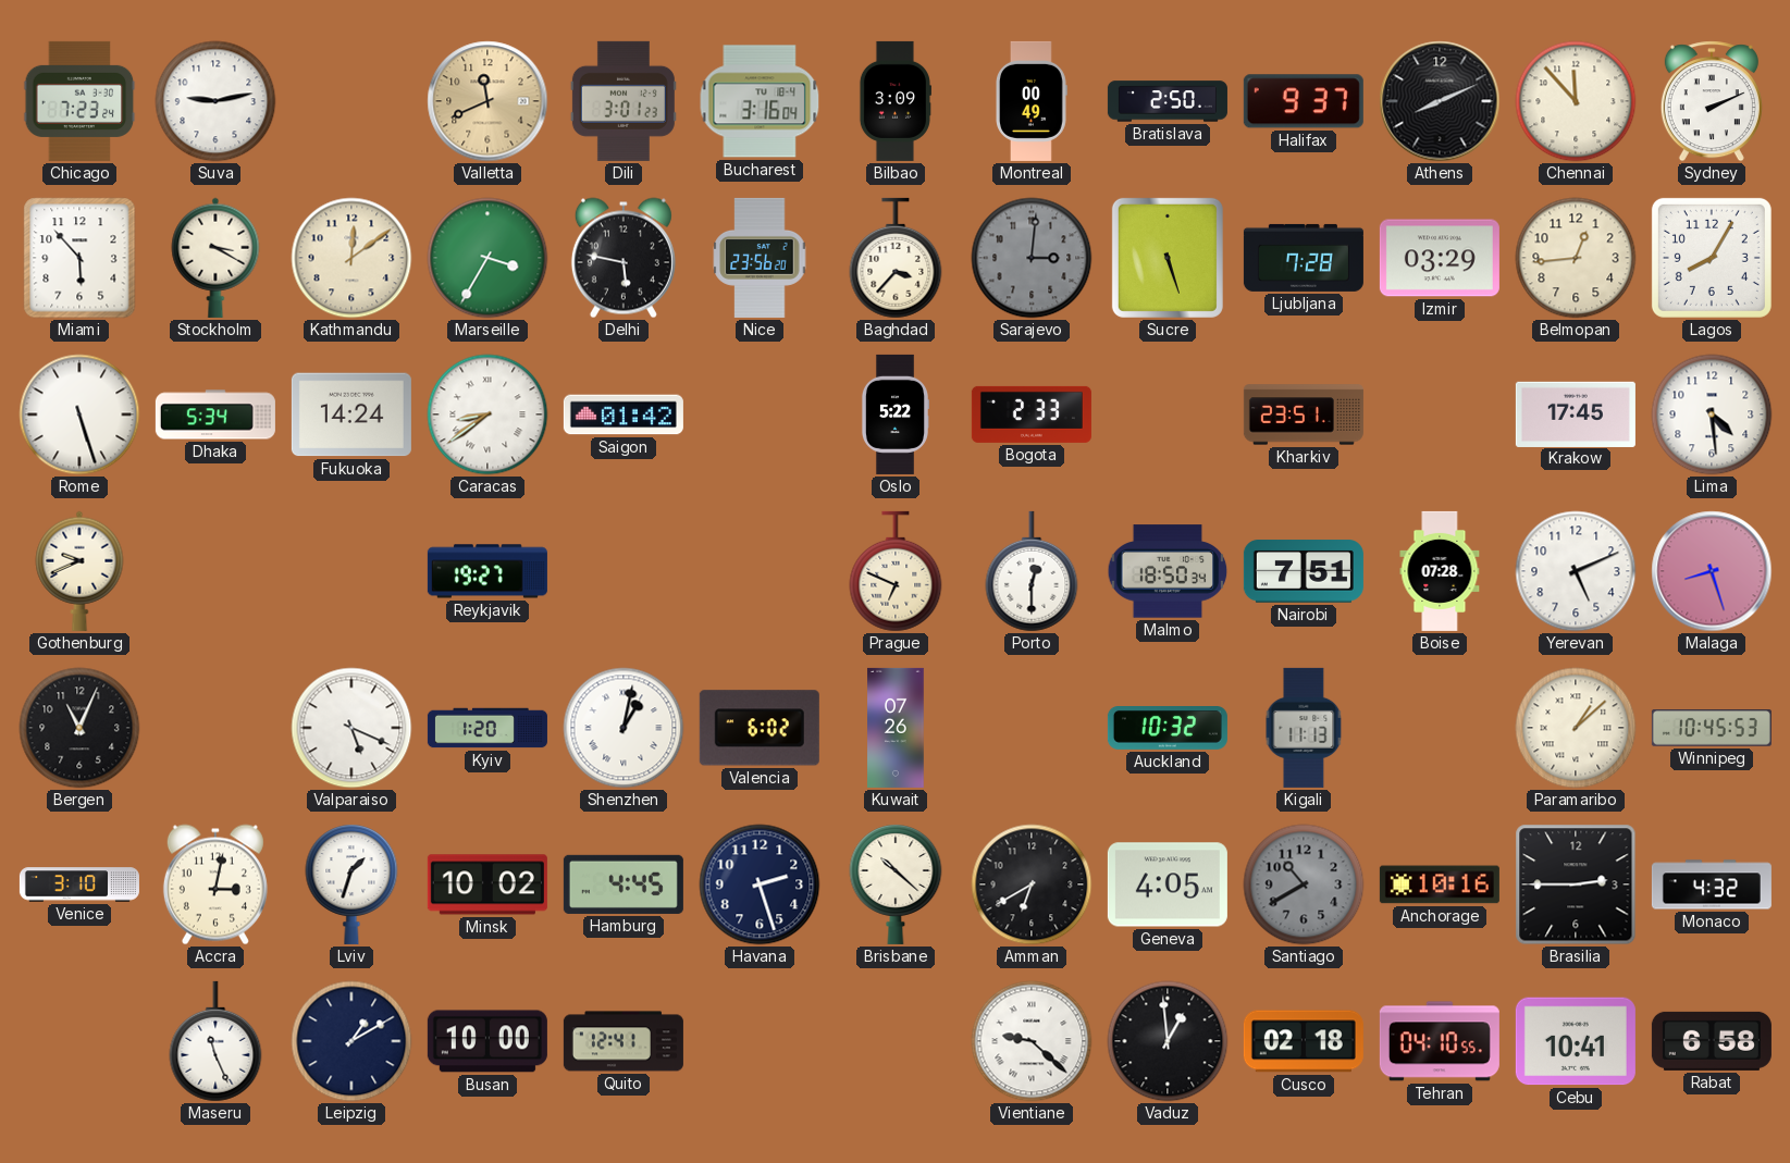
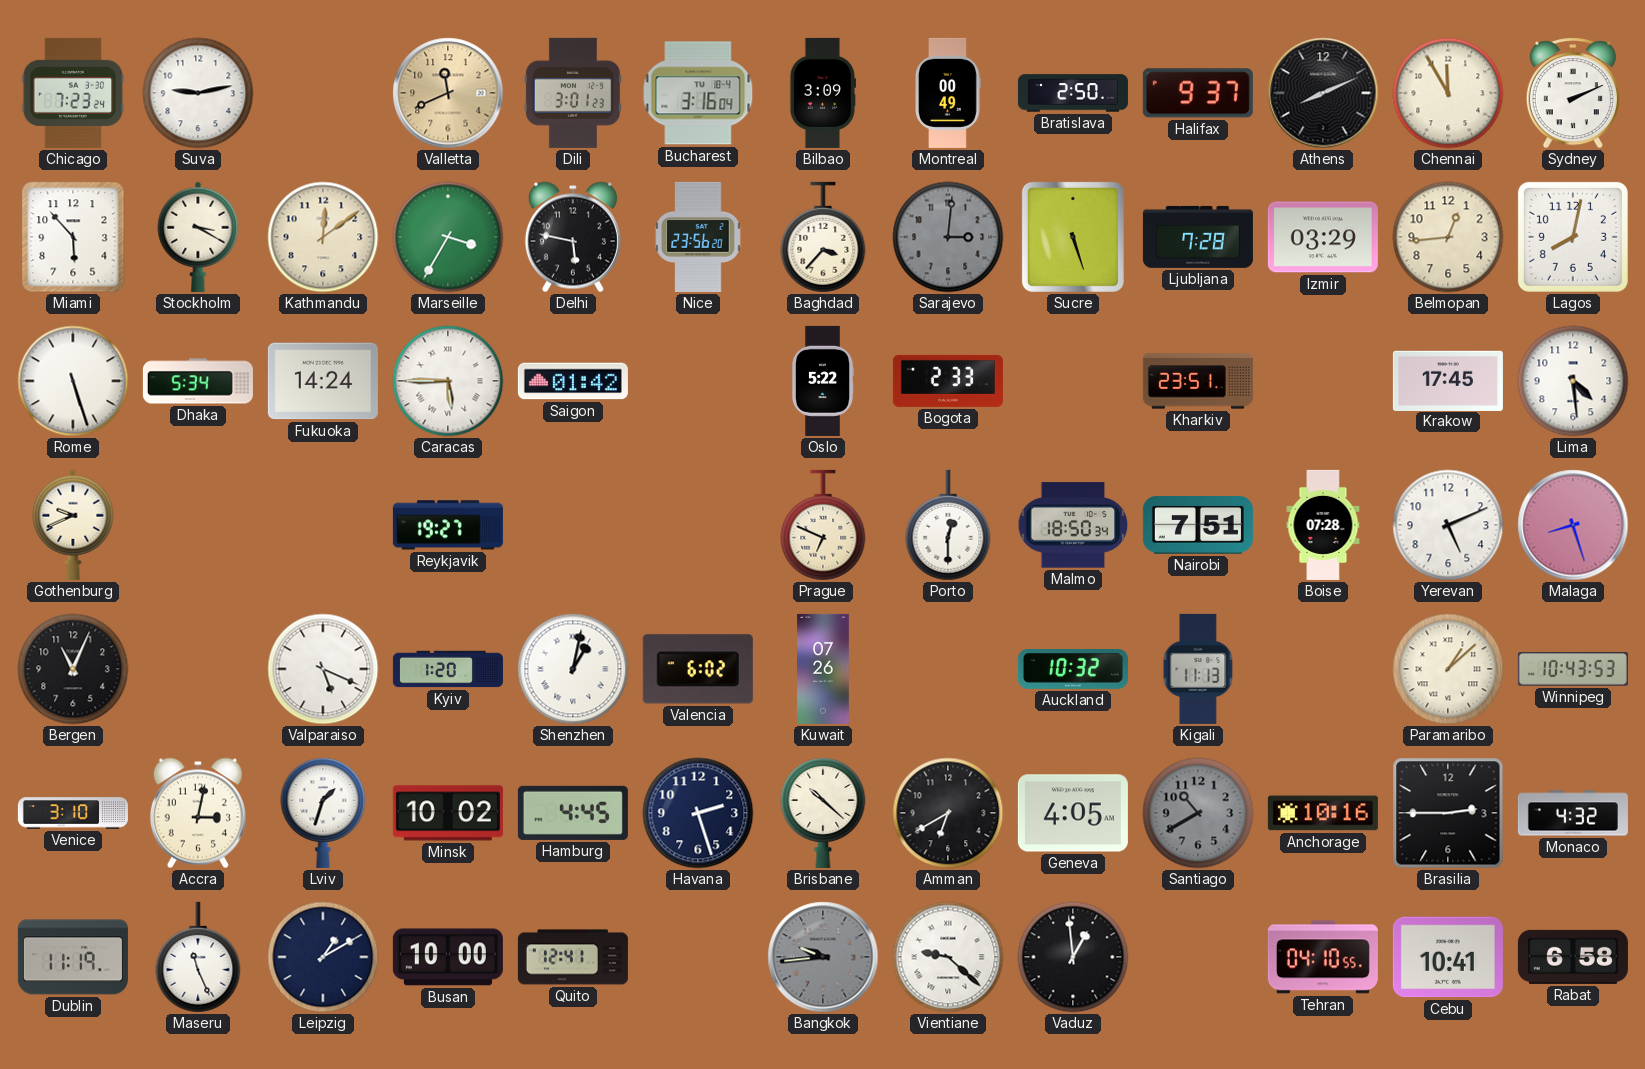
Chennai: 11:53 -> 11:55 (1448, 93)
Lagos: 8:05 -> 8:02 (1573, 237)
Caracas: 8:39 -> 5:45 (448, 381)
Winnipeg: 10:45 -> 10:43 (1573, 669)
Dublin: none -> 11:19 (73, 957)
Bangkok: none -> 9:44 (823, 957)
Cusco: 02:18 -> none (1304, 1041)
